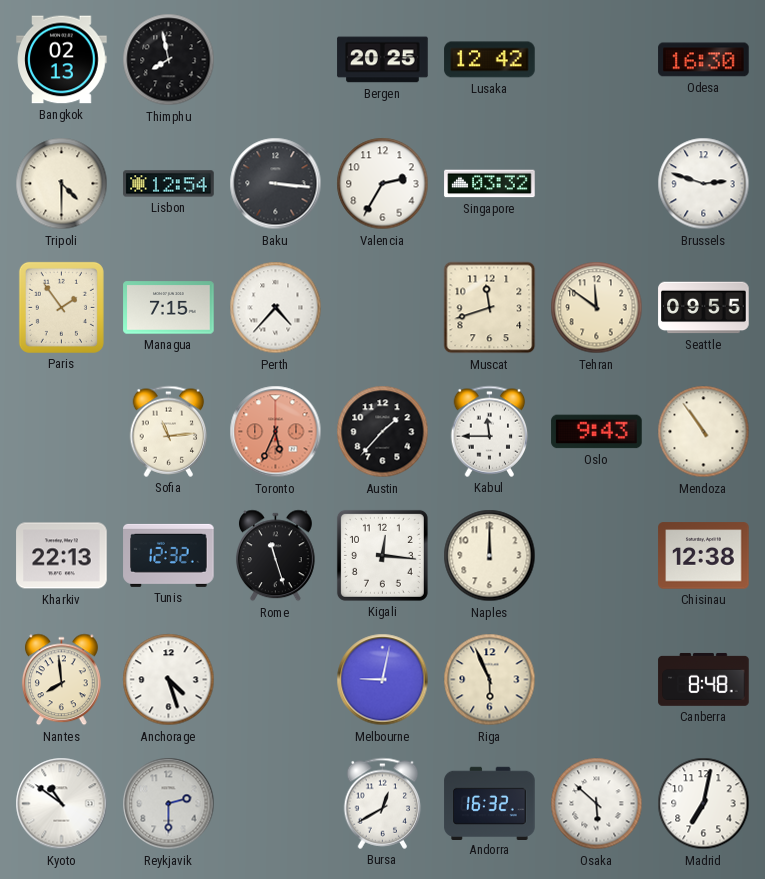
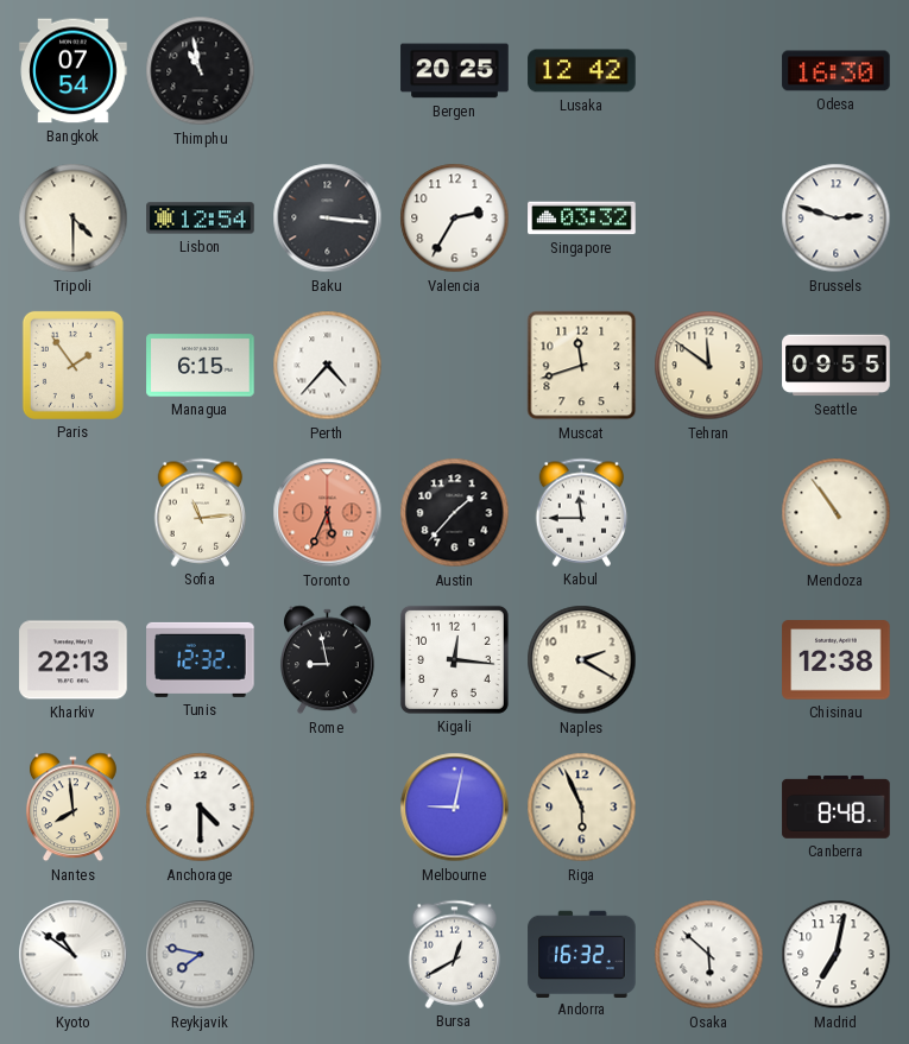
Bangkok: 02:13 -> 07:54 (74, 71)
Thimphu: 7:58 -> 10:58 (201, 71)
Managua: 7:15 -> 6:15 (201, 366)
Oslo: 9:43 -> none (597, 432)
Rome: 11:27 -> 8:58 (327, 660)
Naples: 12:00 -> 2:20 (582, 660)
Anchorage: 4:27 -> 4:30 (201, 808)
Reykjavik: 2:30 -> 7:47 (201, 955)
